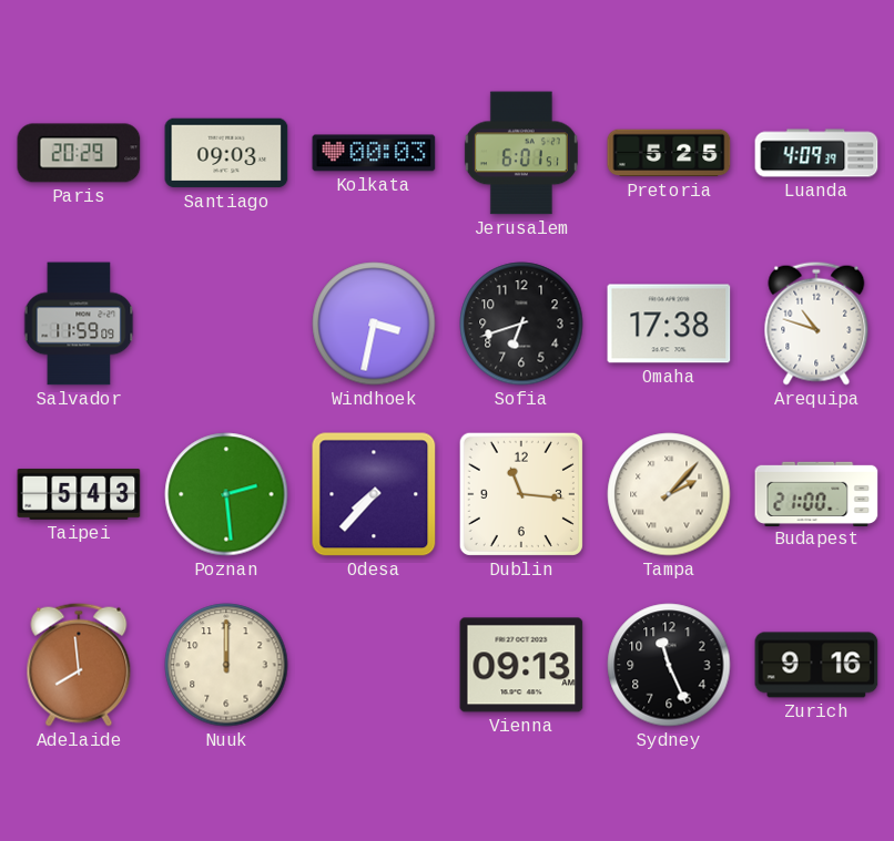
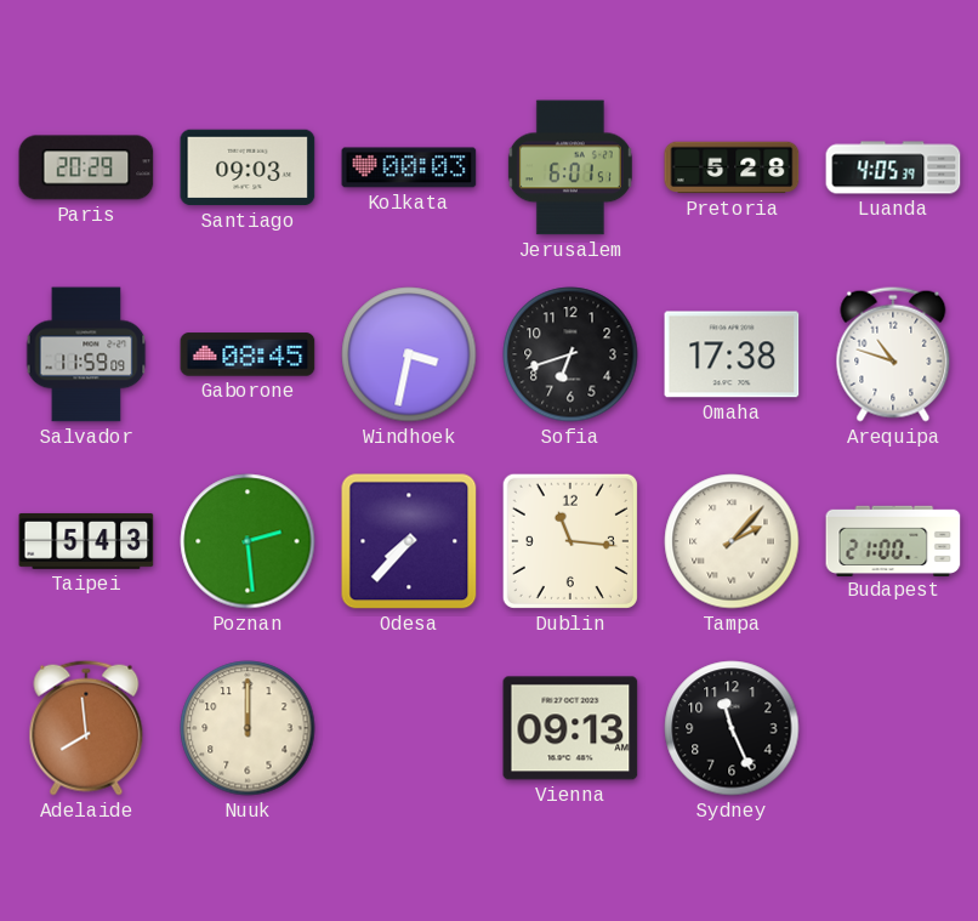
Pretoria: 5:25 -> 5:28 (732, 167)
Luanda: 4:09 -> 4:05 (893, 167)
Gaborone: none -> 08:45 (248, 354)
Zurich: 9:16 -> none (816, 665)
